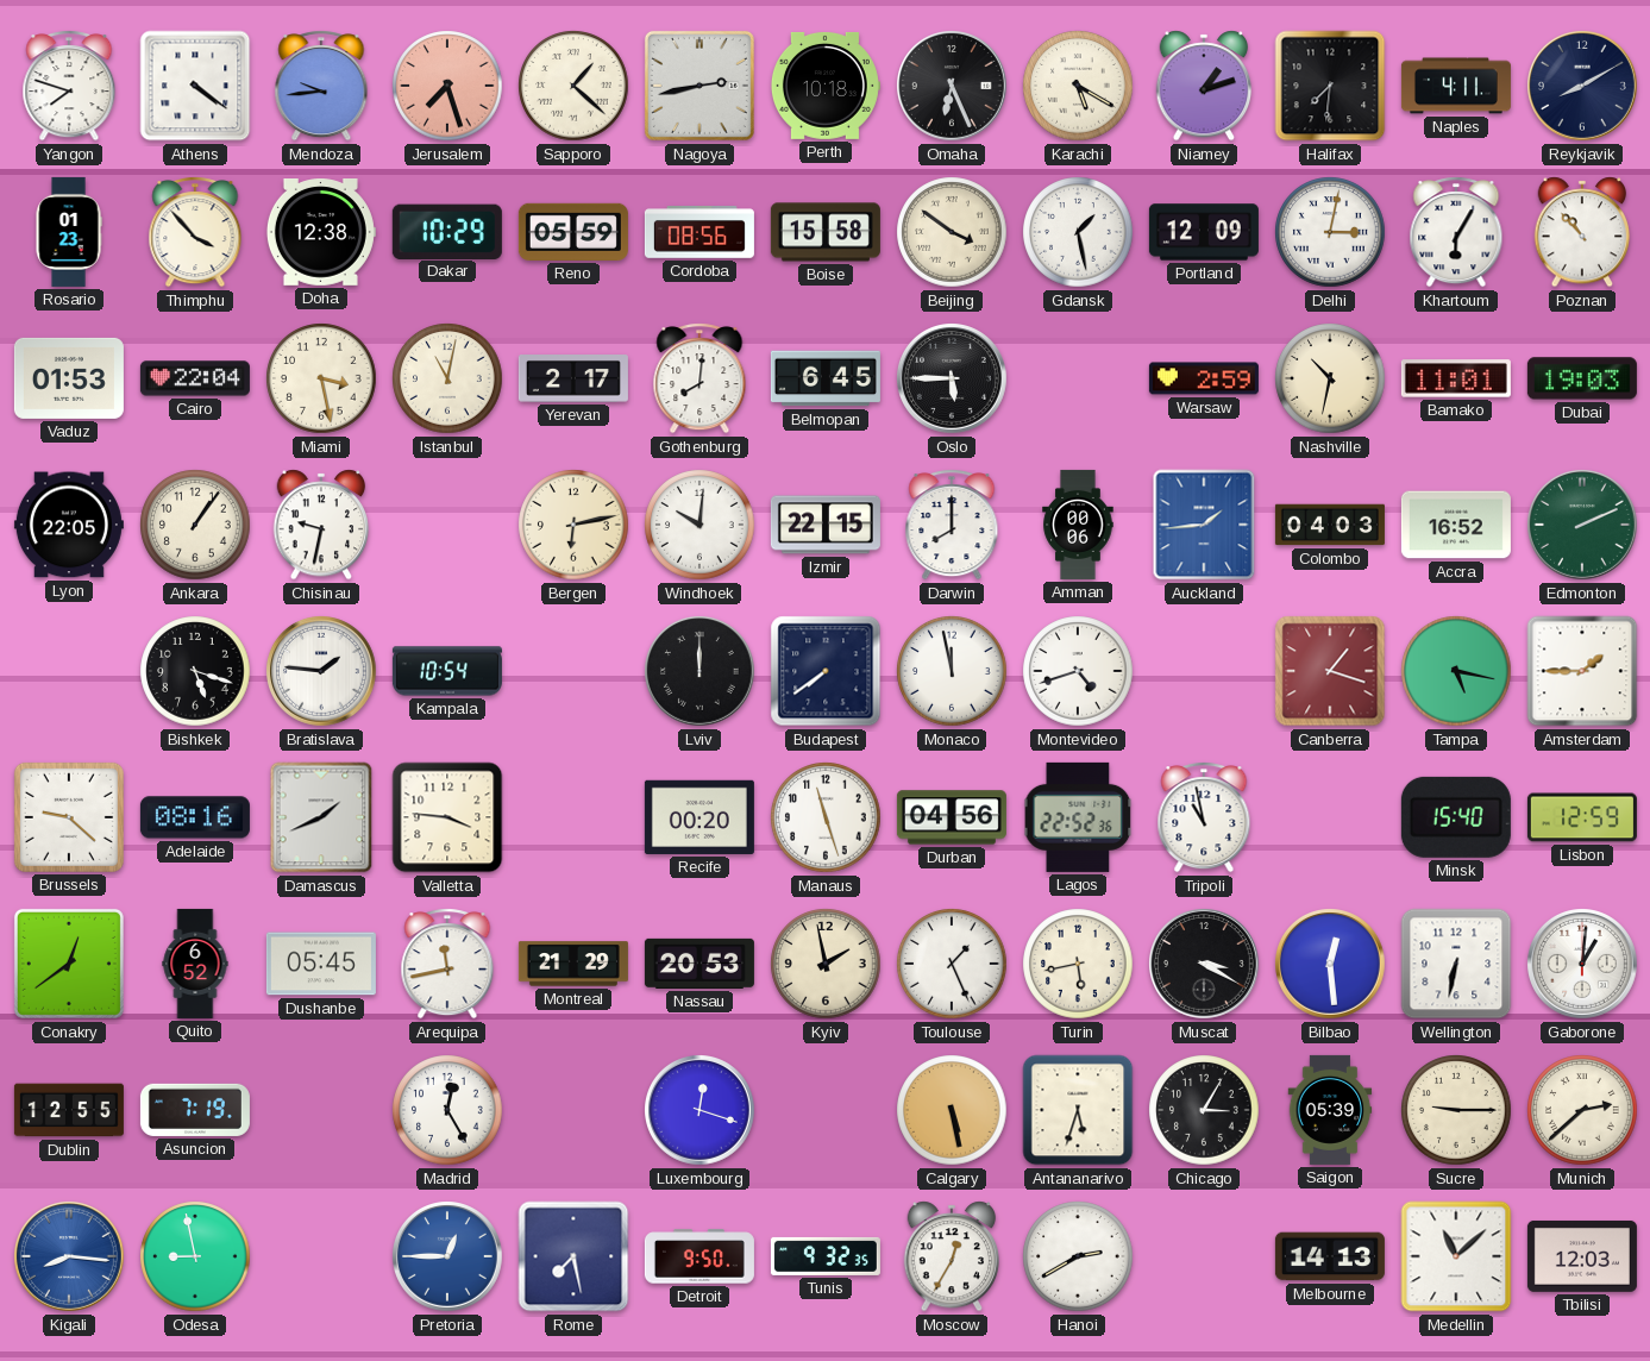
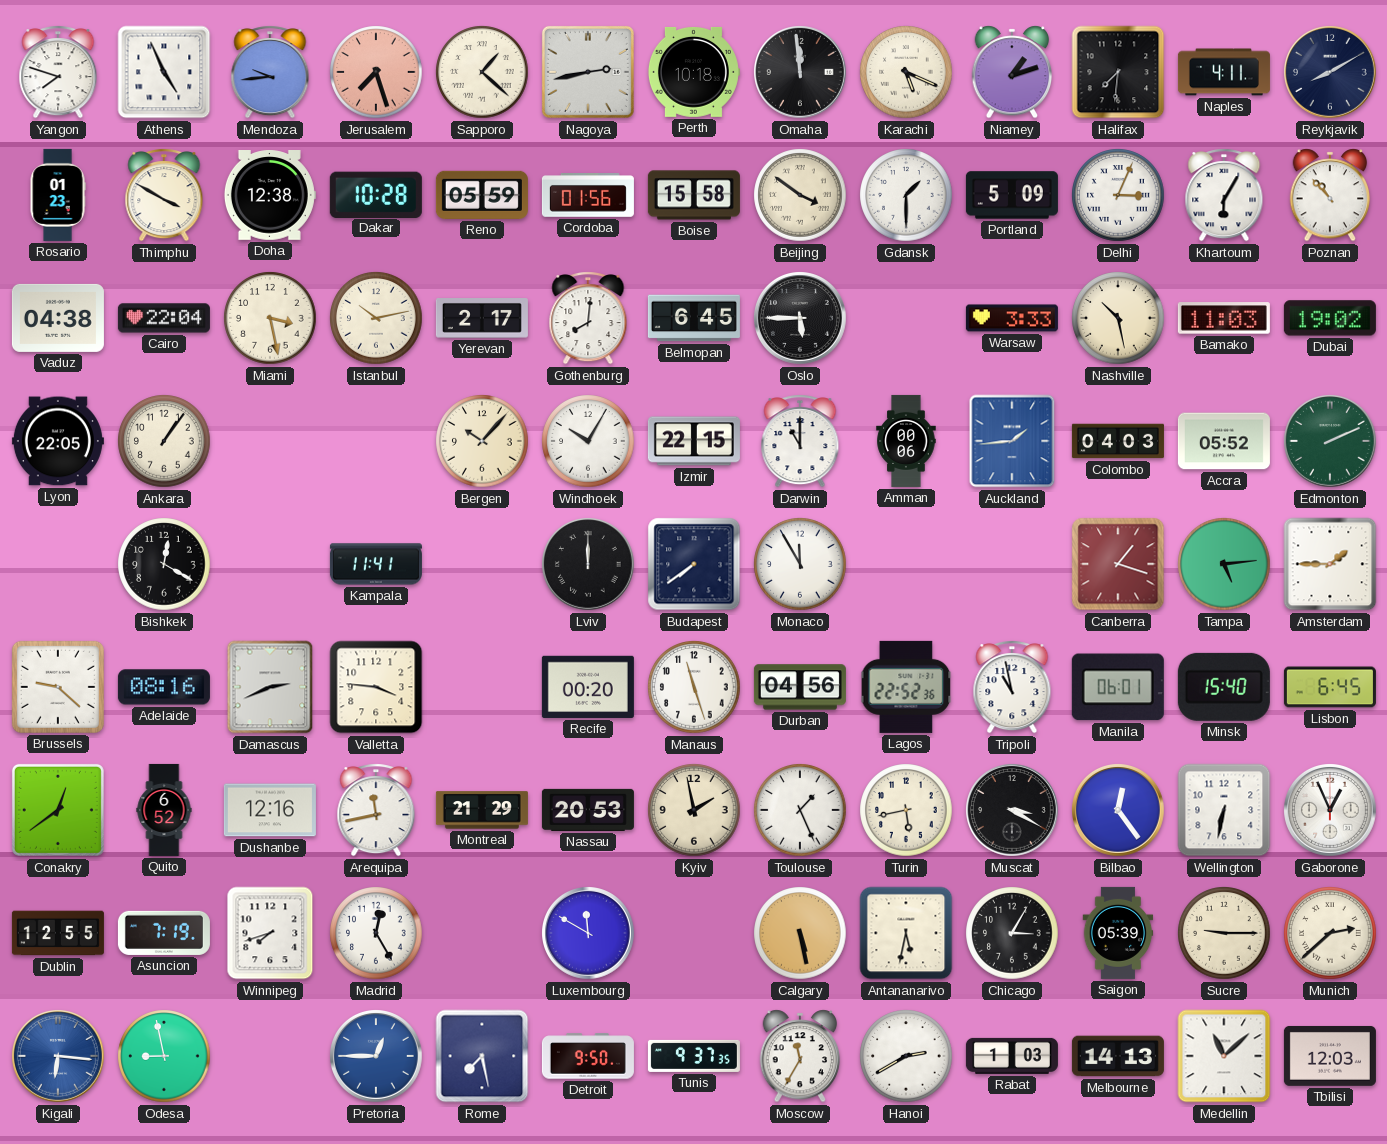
Athens: 4:21 -> 4:56 (164, 72)
Omaha: 6:26 -> 11:59 (801, 73)
Karachi: 5:20 -> 5:19 (906, 72)
Thimphu: 3:53 -> 3:50 (164, 195)
Dakar: 10:29 -> 10:28 (376, 194)
Cordoba: 08:56 -> 01:56 (588, 196)
Gdansk: 1:28 -> 1:30 (906, 195)
Portland: 12:09 -> 5:09 (1012, 195)
Delhi: 3:02 -> 3:04 (1118, 195)
Vaduz: 01:53 -> 04:38 (58, 318)
Istanbul: 11:02 -> 10:13 (376, 318)
Warsaw: 2:59 -> 3:33 (1012, 318)
Nashville: 10:32 -> 10:28 (1118, 318)
Bamako: 11:01 -> 11:03 (1224, 318)
Dubai: 19:03 -> 19:02 (1330, 318)
Chisinau: 9:32 -> none (321, 525)
Bergen: 6:13 -> 10:07 (482, 441)
Windhoek: 10:01 -> 10:05 (588, 441)
Darwin: 8:00 -> 11:00 (800, 441)
Accra: 16:52 -> 05:52 (1224, 441)
Bishkek: 5:18 -> 12:20 (164, 564)
Bratislava: 1:46 -> none (322, 672)
Kampala: 10:54 -> 11:41 (376, 564)
Monaco: 11:58 -> 11:55 (800, 564)
Montevideo: 4:42 -> none (1078, 671)
Tampa: 5:17 -> 5:14 (1224, 564)
Damascus: 1:41 -> 2:41 (270, 687)
Manila: none -> 06:01 (1118, 687)
Lisbon: 12:59 -> 6:45 (1330, 687)
Dushanbe: 05:45 -> 12:16 (270, 810)
Bilbao: 12:29 -> 12:24 (1119, 811)
Gaborone: 1:01 -> 12:56 (1331, 811)
Winnipeg: none -> 7:42 (270, 933)
Luxembourg: 12:18 -> 11:50 (589, 934)
Antananarivo: 5:33 -> 5:32 (906, 933)
Kigali: 8:16 -> 6:16 (59, 1057)
Tunis: 9:32 -> 9:37 (694, 1056)
Moscow: 12:35 -> 11:35 (800, 1056)
Rabat: none -> 1:03 (1012, 1056)
